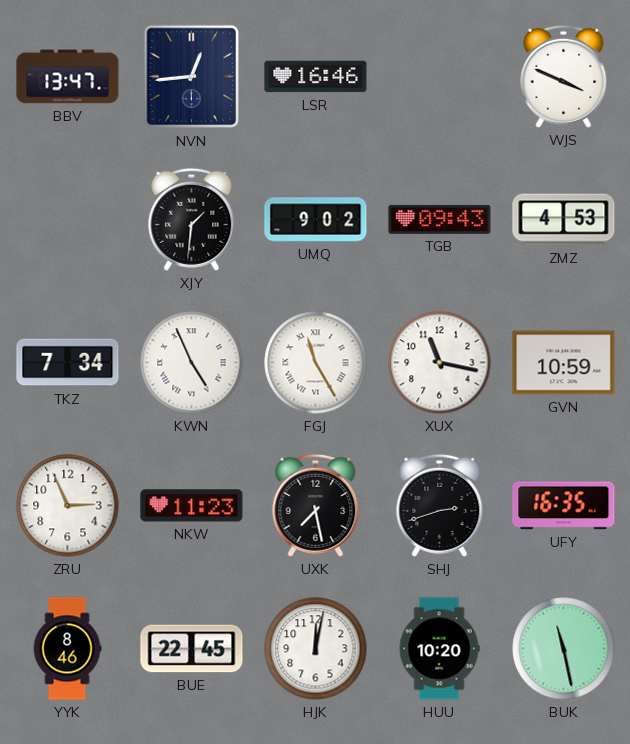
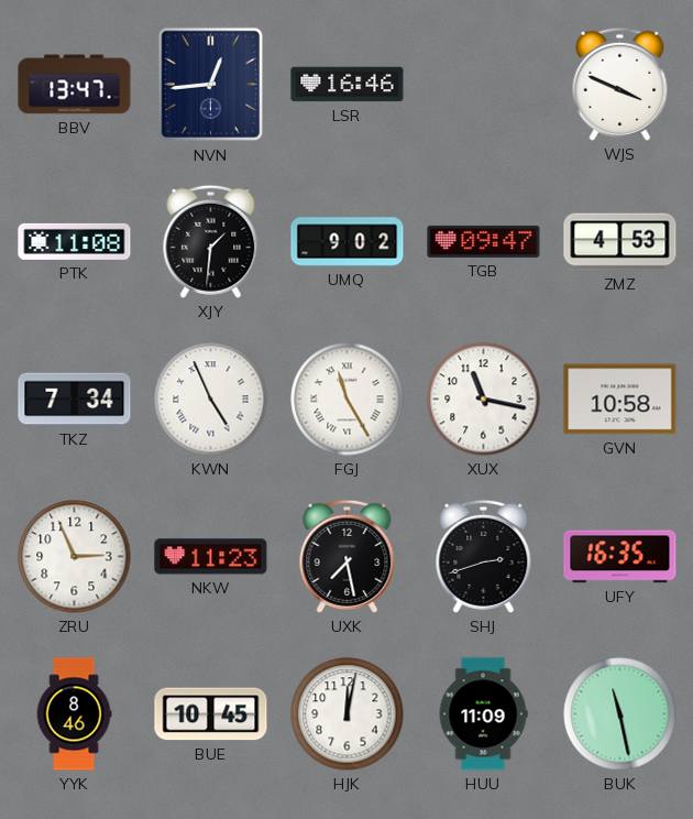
PTK: none -> 11:08 (75, 241)
TGB: 09:43 -> 09:47 (484, 241)
GVN: 10:59 -> 10:58 (620, 400)
BUE: 22:45 -> 10:45 (211, 714)
HUU: 10:20 -> 11:09 (483, 714)
